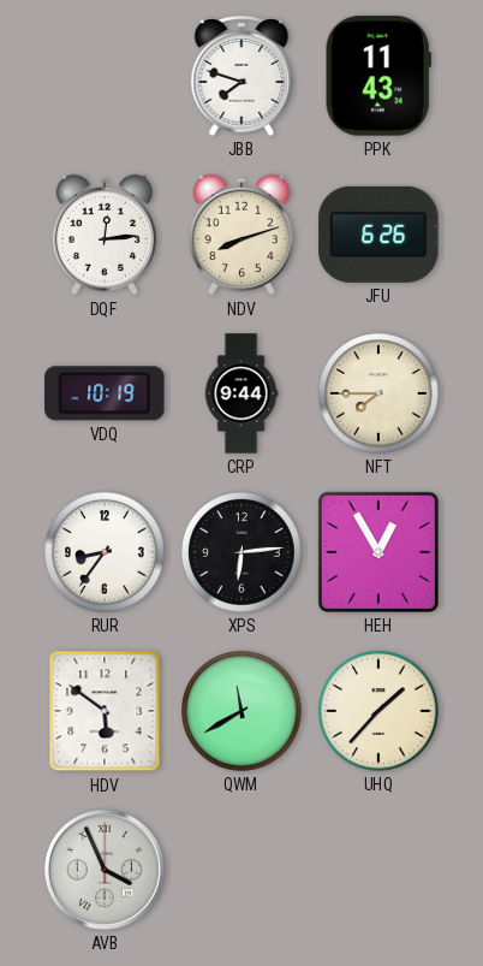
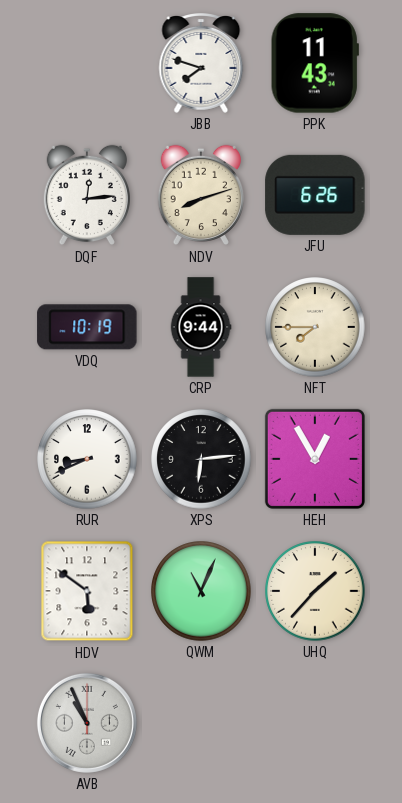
RUR: 8:36 -> 8:41 (87, 459)
QWM: 11:40 -> 11:04 (201, 591)
AVB: 3:56 -> 10:56 (87, 723)
